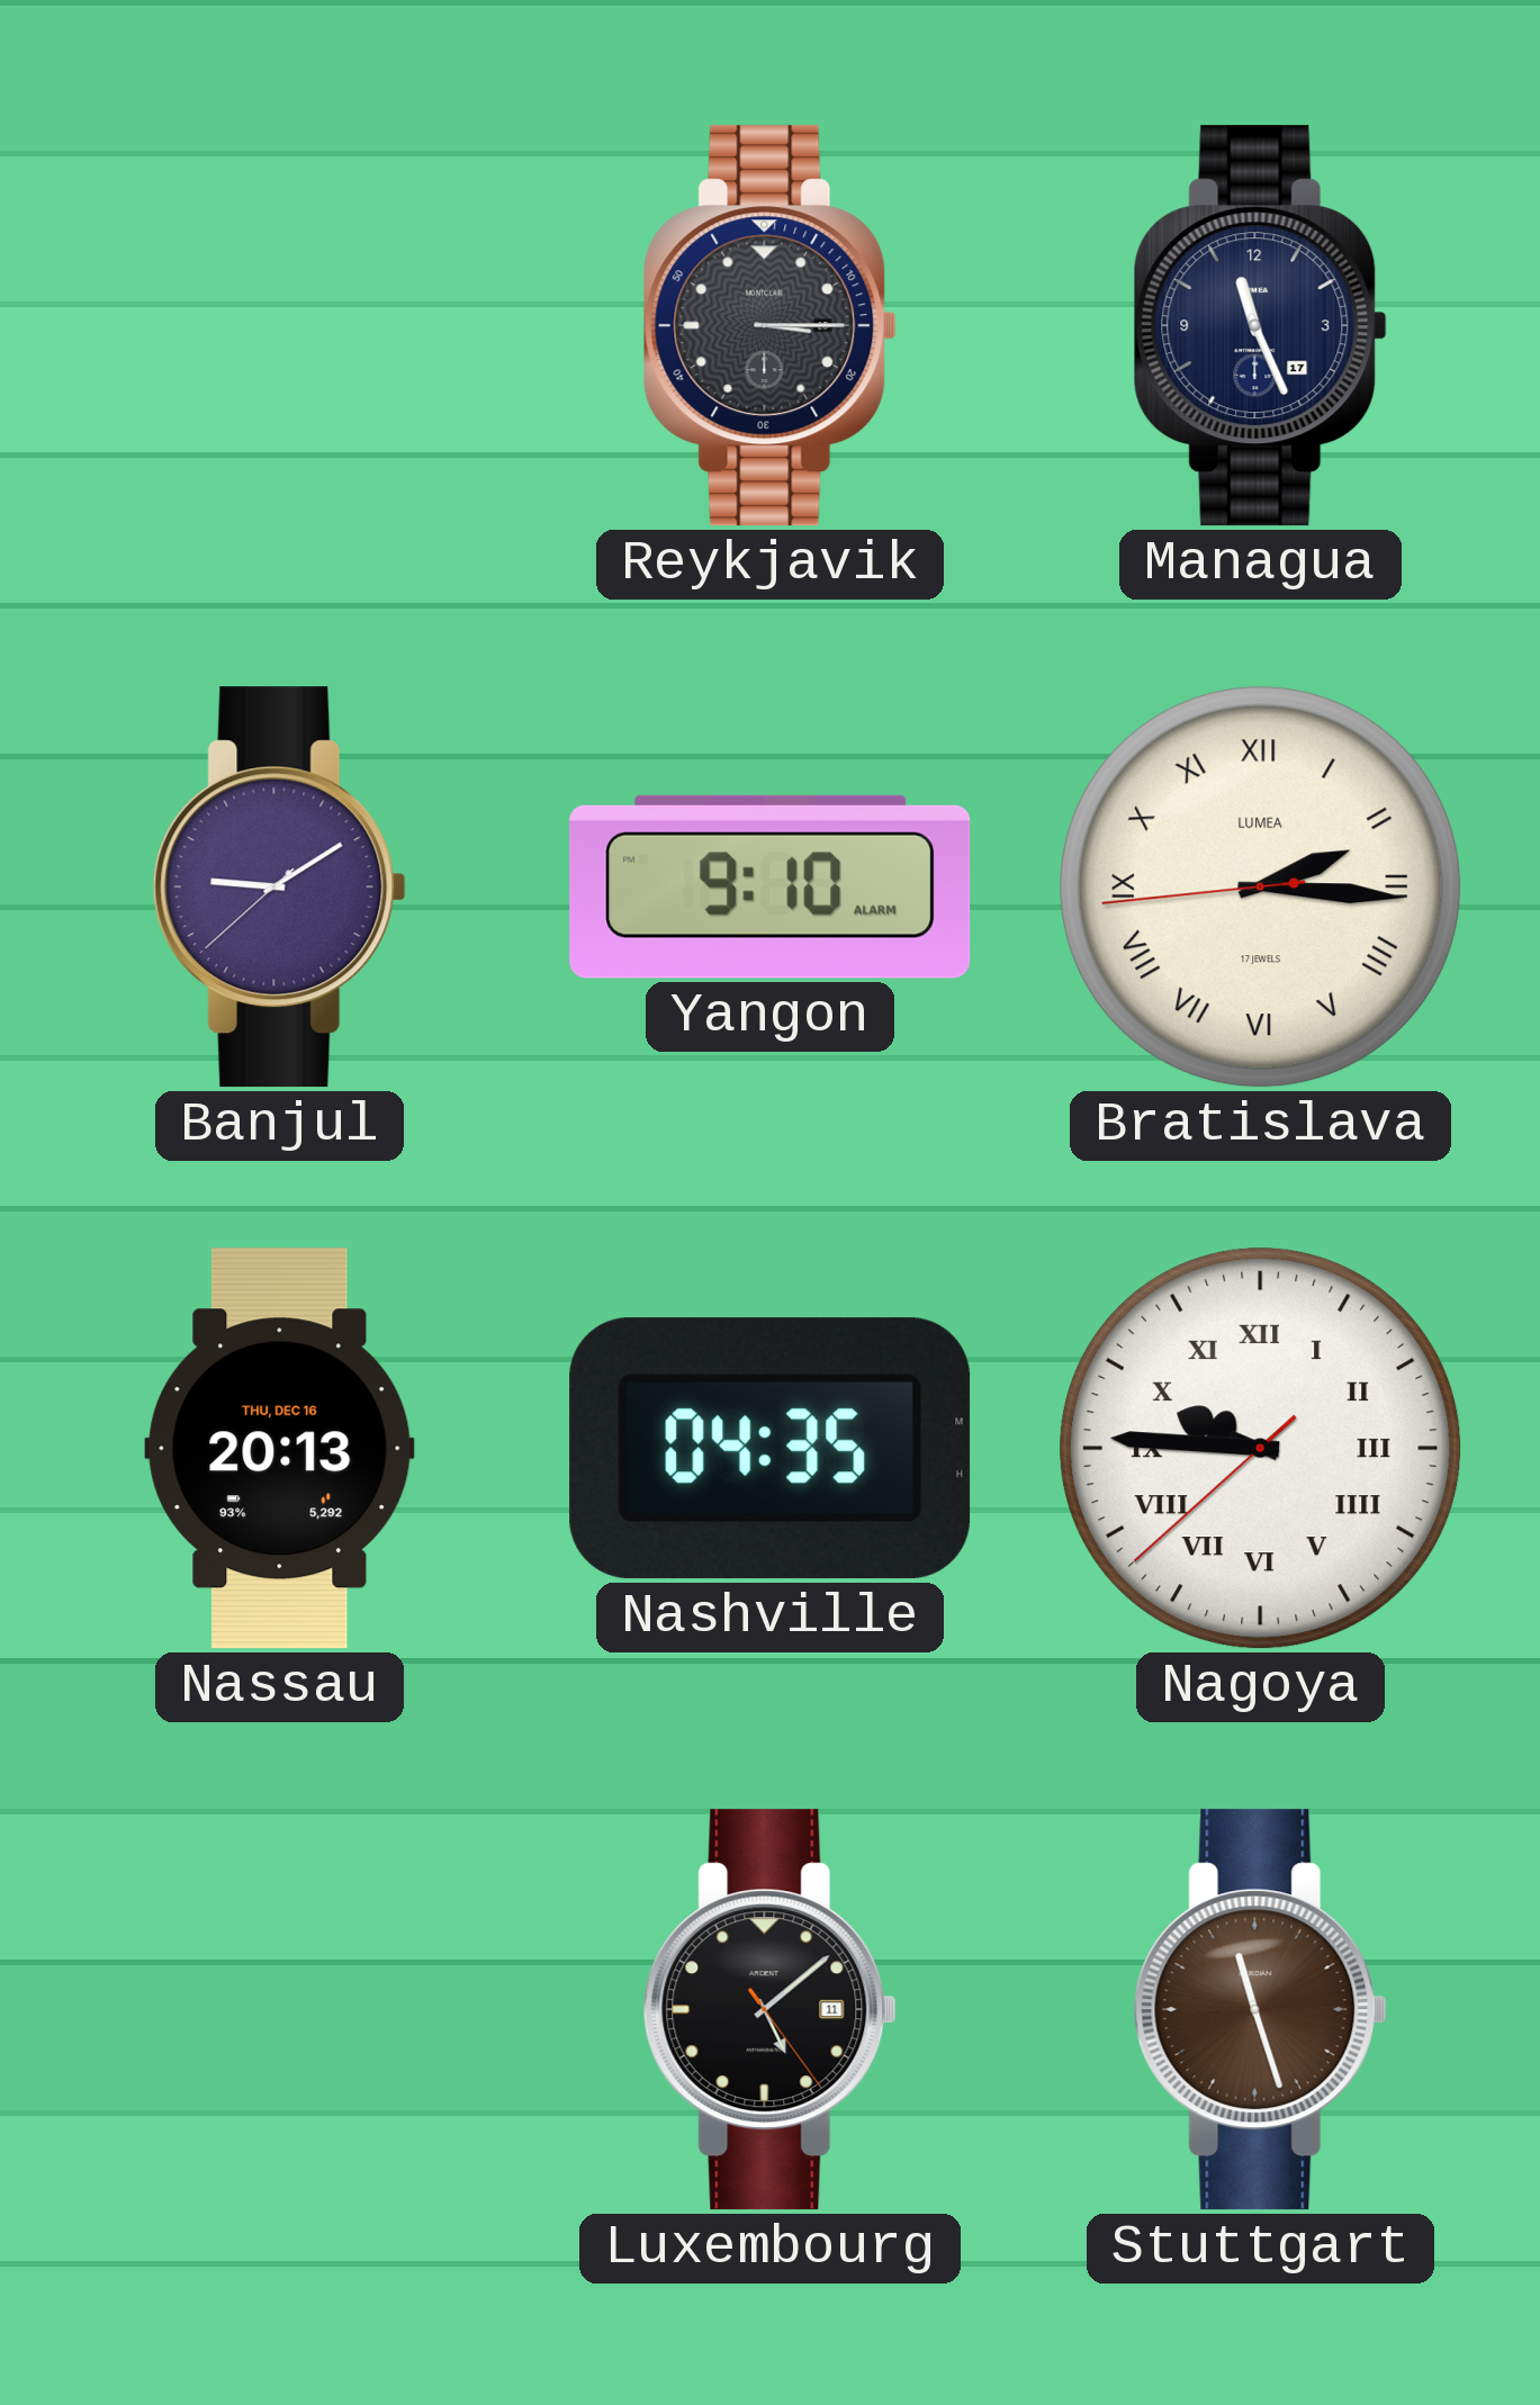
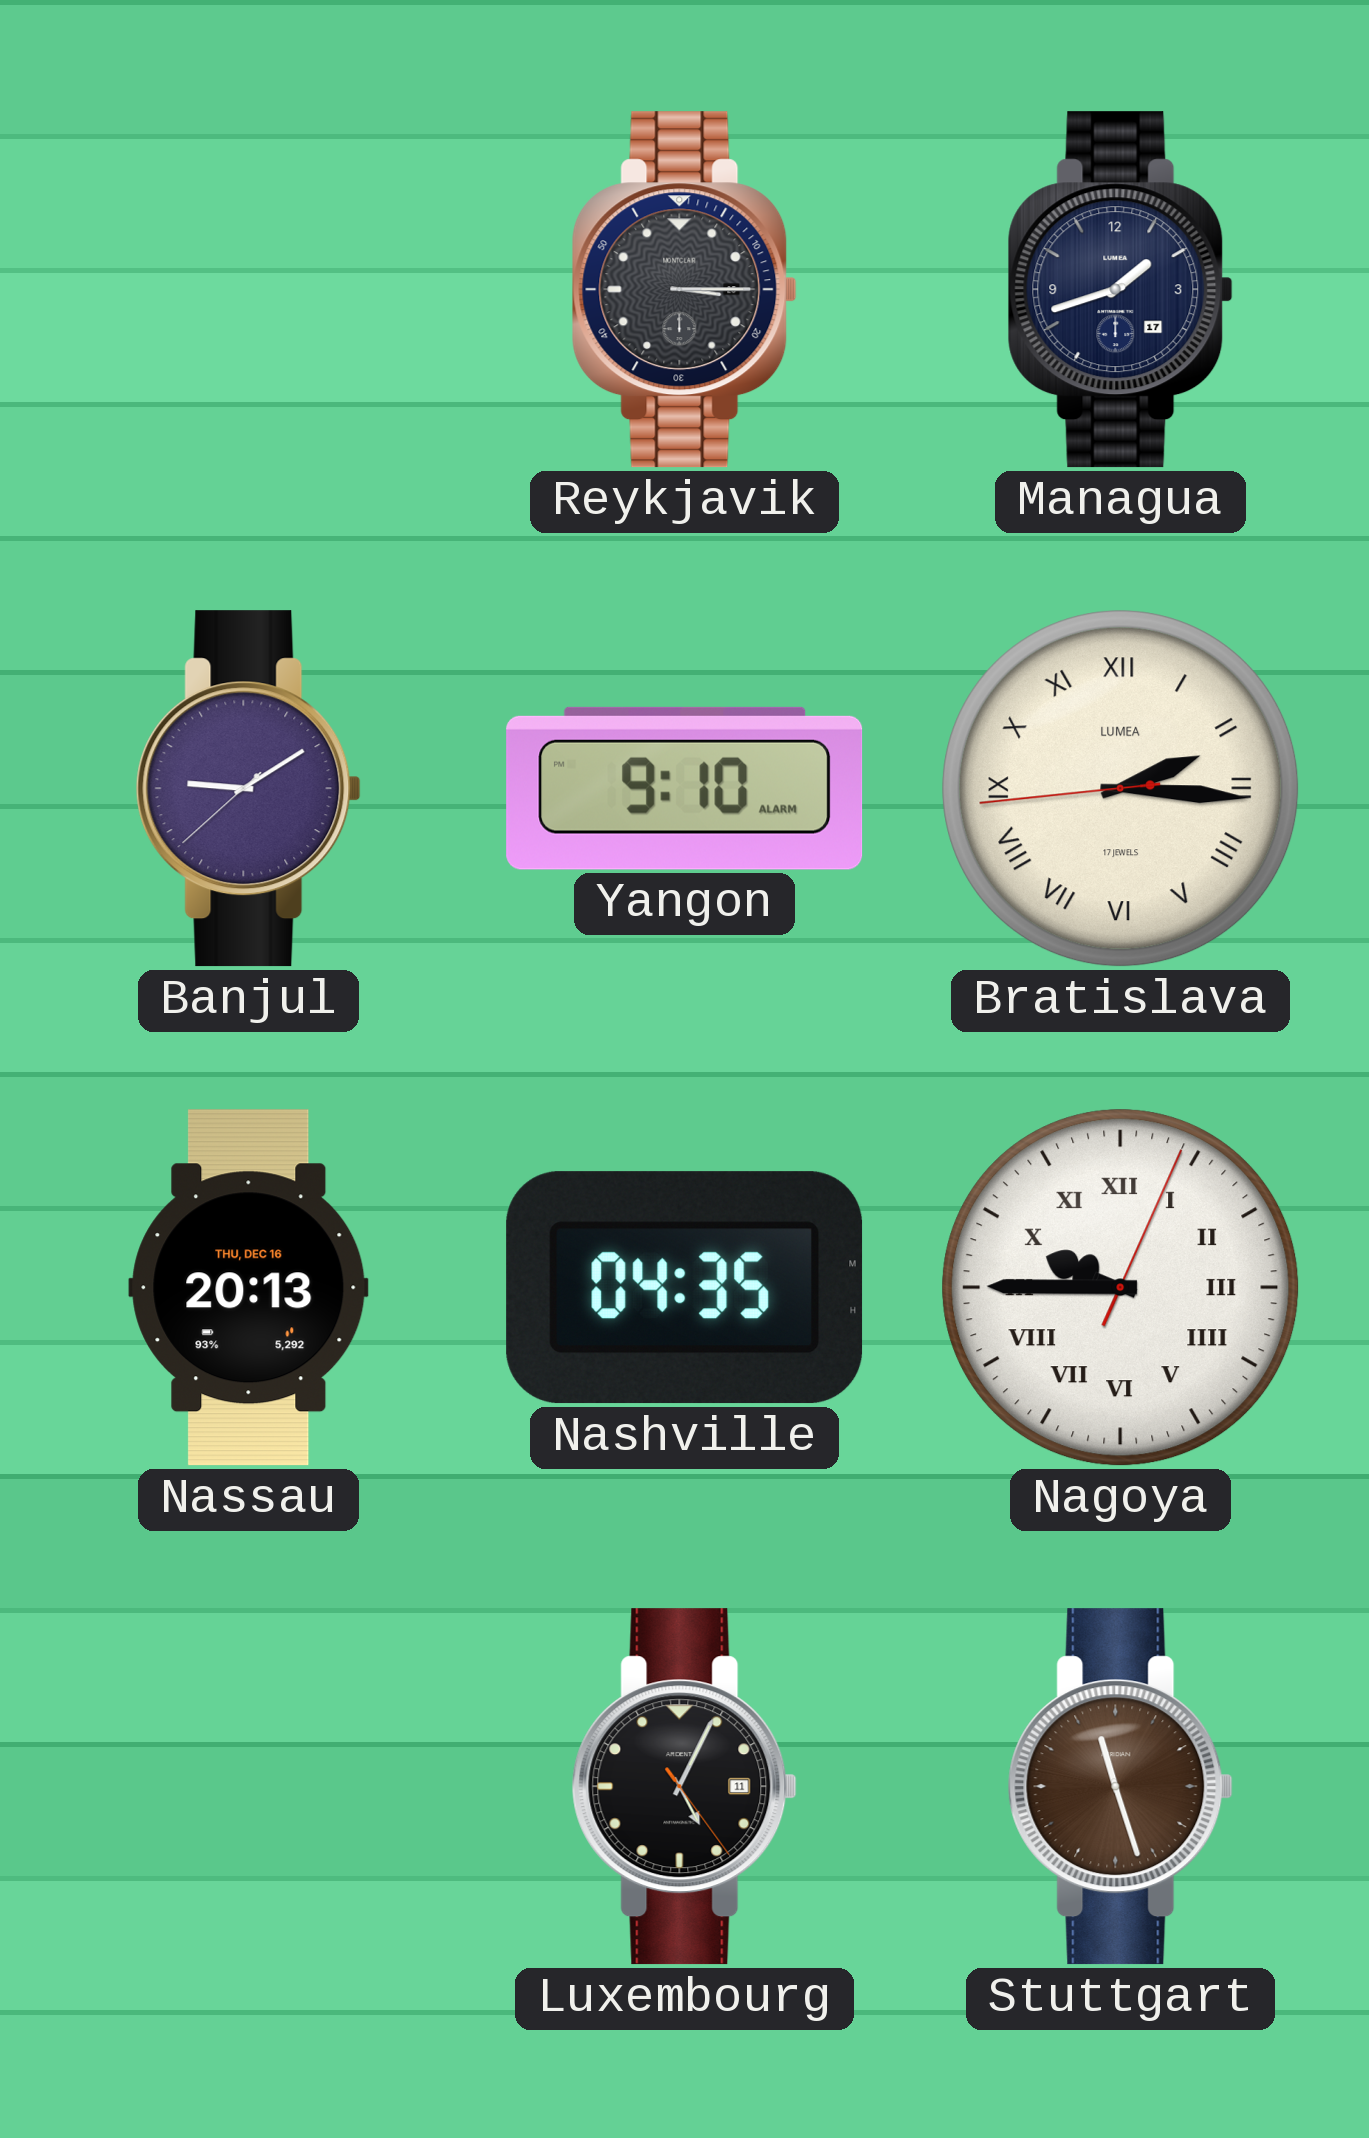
Managua: 11:26 -> 1:42 (1120, 290)
Nagoya: 9:45:38 -> 9:45:04 (1121, 1288)
Luxembourg: 5:08 -> 5:04 (684, 1787)
